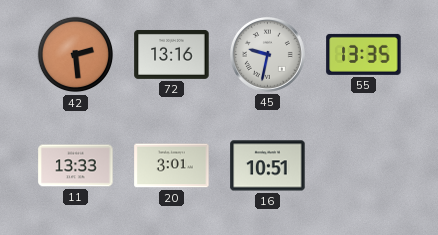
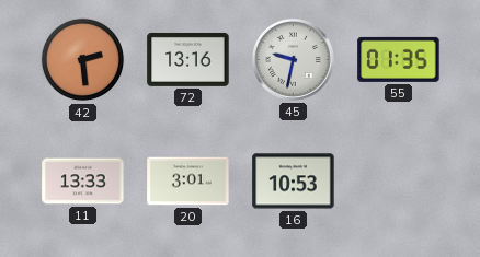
55: 13:35 -> 01:35 (399, 59)
16: 10:51 -> 10:53 (294, 182)
